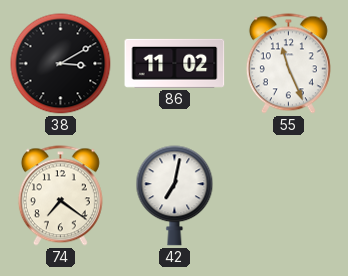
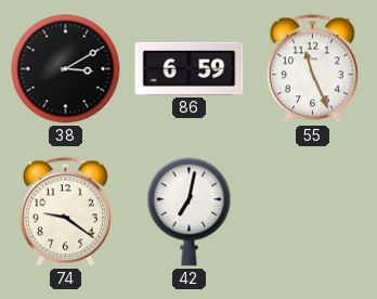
86: 11:02 -> 6:59 (190, 68)
74: 7:21 -> 9:21 (65, 212)
